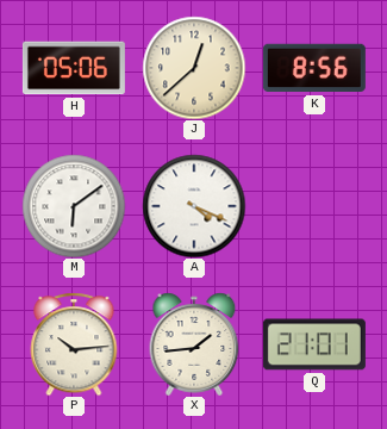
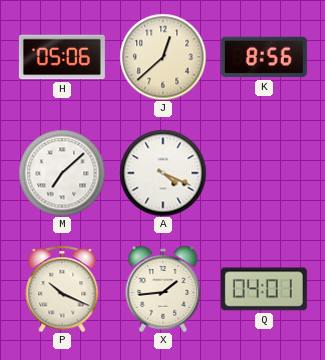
M: 6:09 -> 7:08 (62, 173)
P: 10:14 -> 10:19 (62, 289)
Q: 21:01 -> 04:01 (264, 289)
